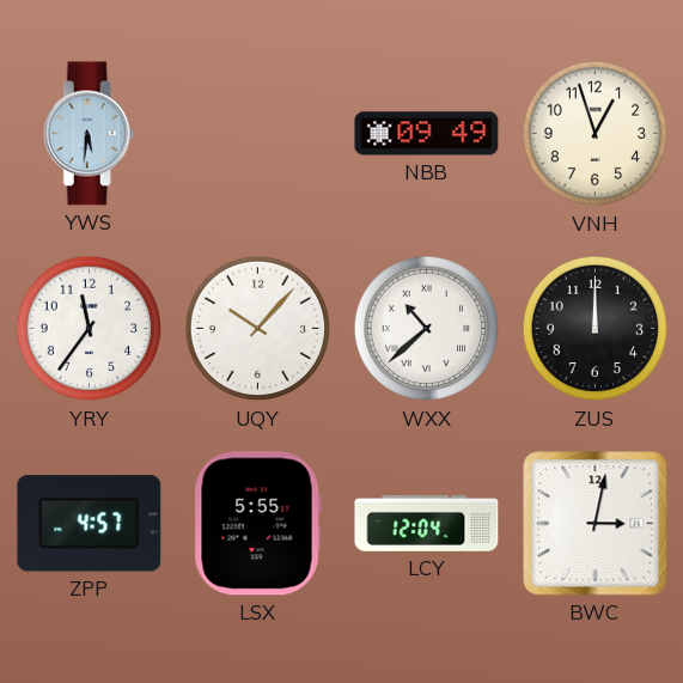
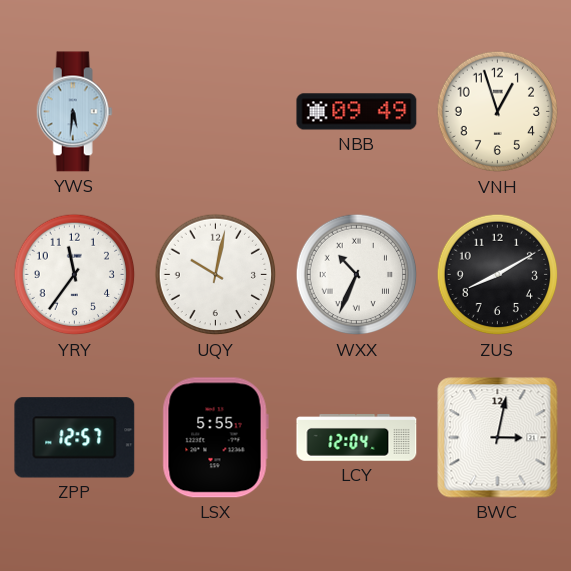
UQY: 10:07 -> 10:02 (216, 275)
WXX: 10:38 -> 10:34 (357, 275)
ZUS: 12:00 -> 8:10 (498, 275)
ZPP: 4:57 -> 12:57 (75, 438)
